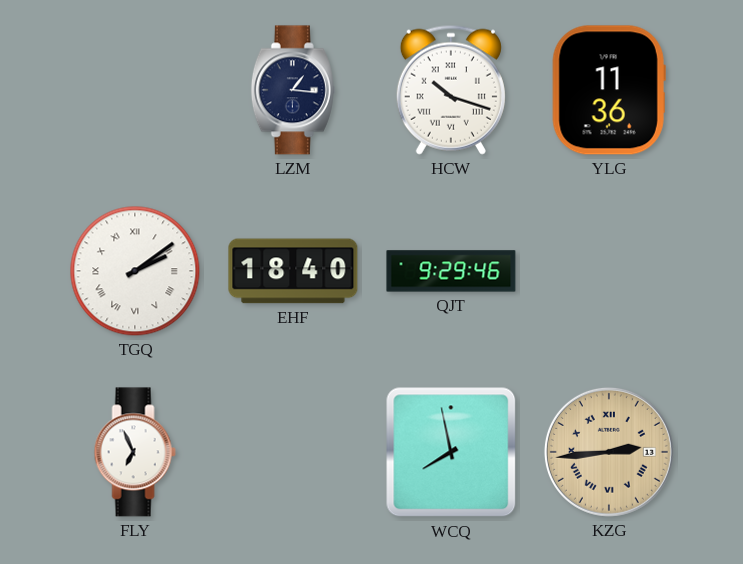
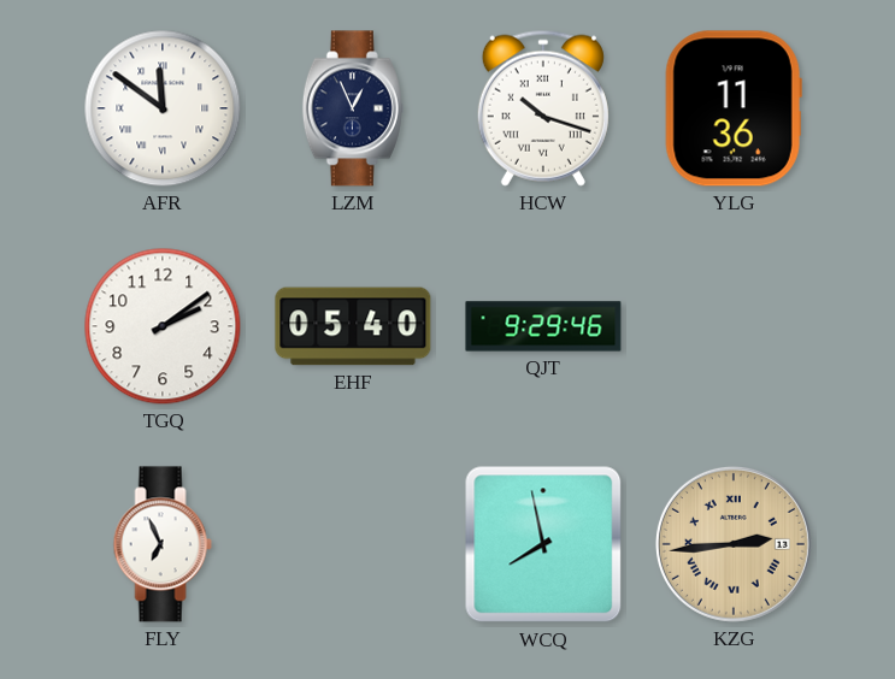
AFR: none -> 11:51 (163, 108)
LZM: 1:16 -> 12:56 (353, 108)
TGQ numerals: Roman -> Arabic (163, 326)
EHF: 18:40 -> 05:40 (353, 326)
